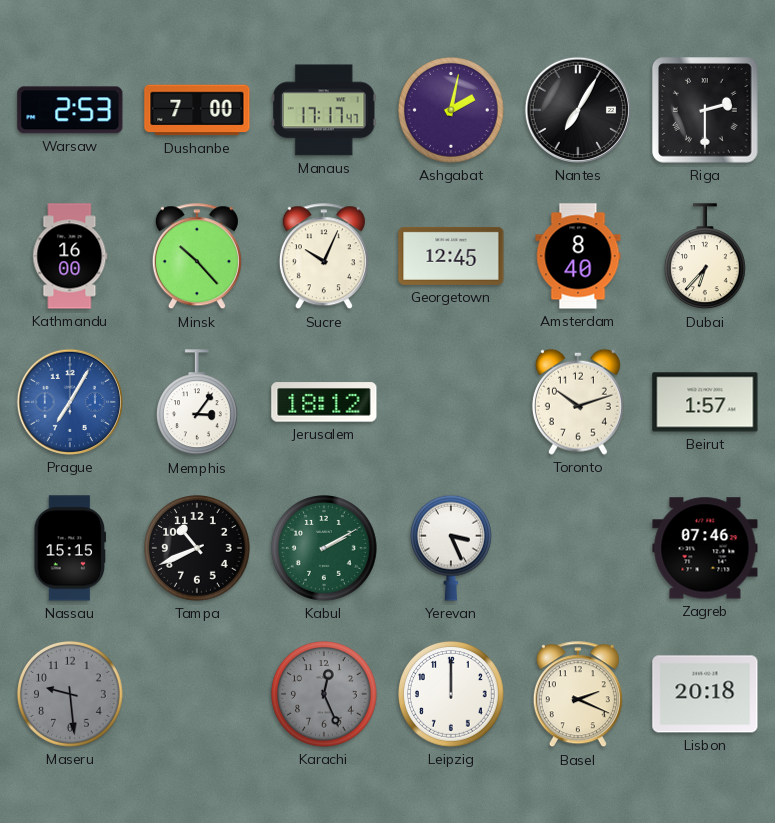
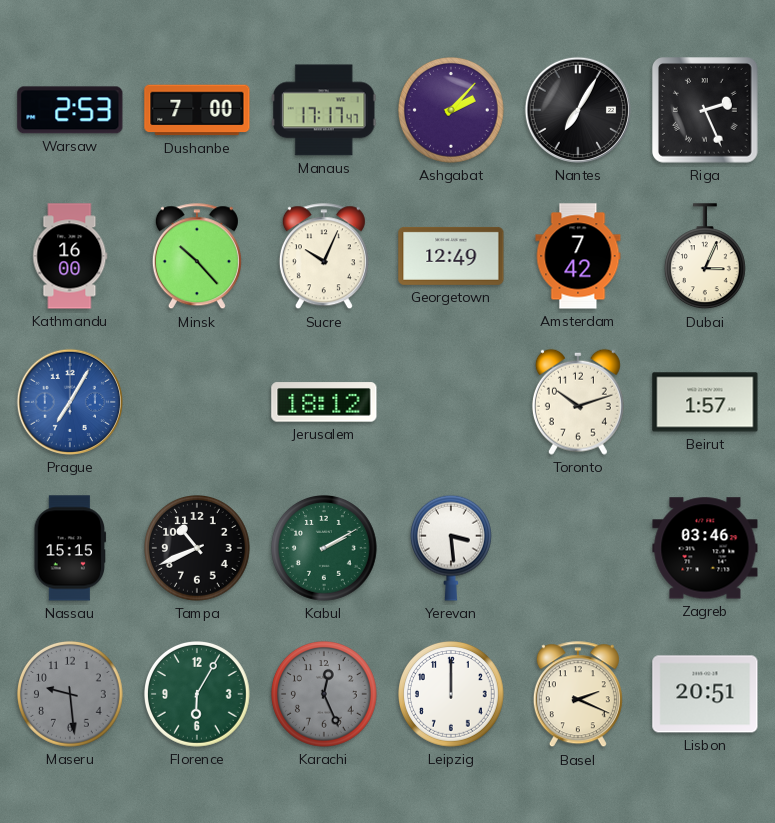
Ashgabat: 2:02 -> 2:07 (452, 111)
Riga: 2:30 -> 2:26 (705, 110)
Georgetown: 12:45 -> 12:49 (451, 256)
Amsterdam: 8:40 -> 7:42 (578, 256)
Dubai: 6:37 -> 3:04 (705, 257)
Memphis: 3:06 -> none (197, 403)
Yerevan: 3:26 -> 3:29 (451, 548)
Zagreb: 07:46 -> 03:46 (705, 548)
Florence: none -> 6:05 (198, 695)
Lisbon: 20:18 -> 20:51 (705, 694)
